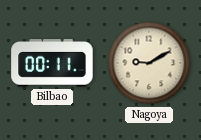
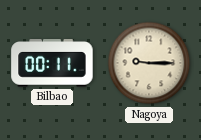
Nagoya: 9:10 -> 9:15 (149, 63)
